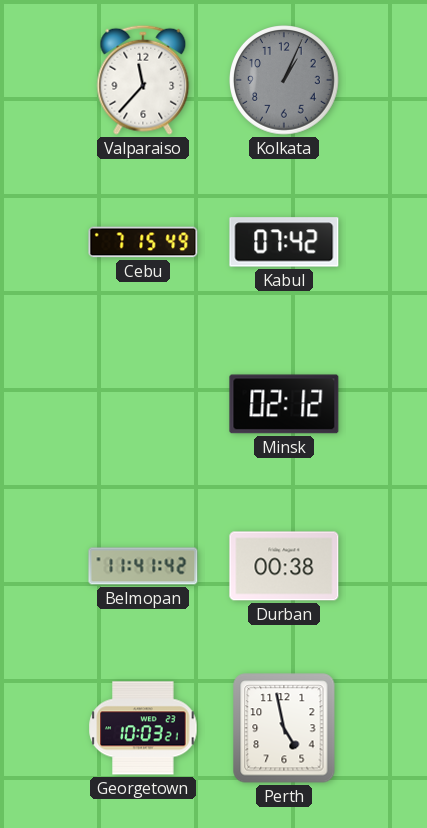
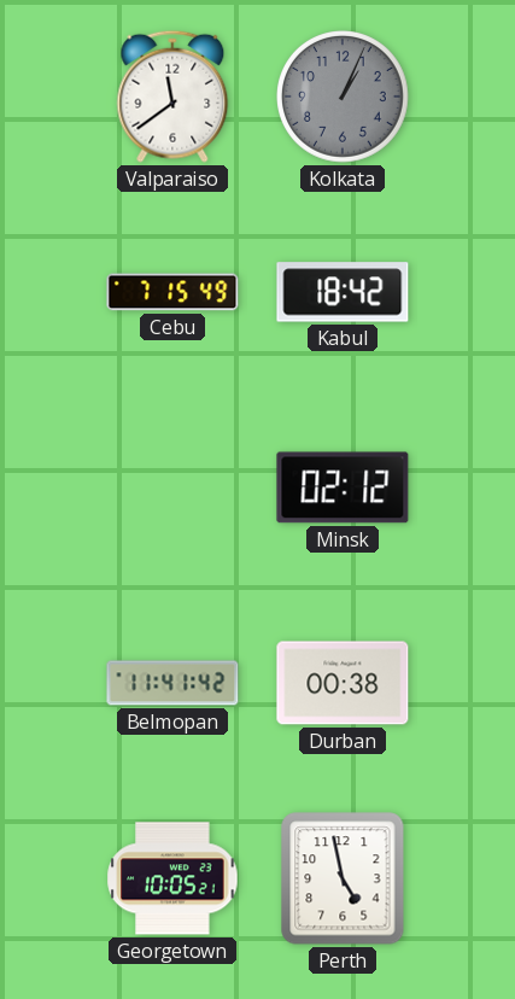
Valparaiso: 11:37 -> 11:39 (172, 97)
Kabul: 07:42 -> 18:42 (343, 292)
Georgetown: 10:03 -> 10:05 (172, 878)
